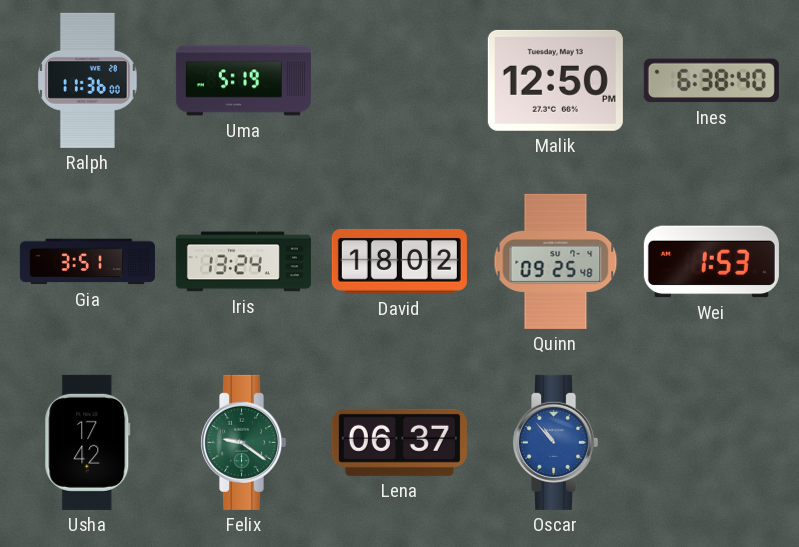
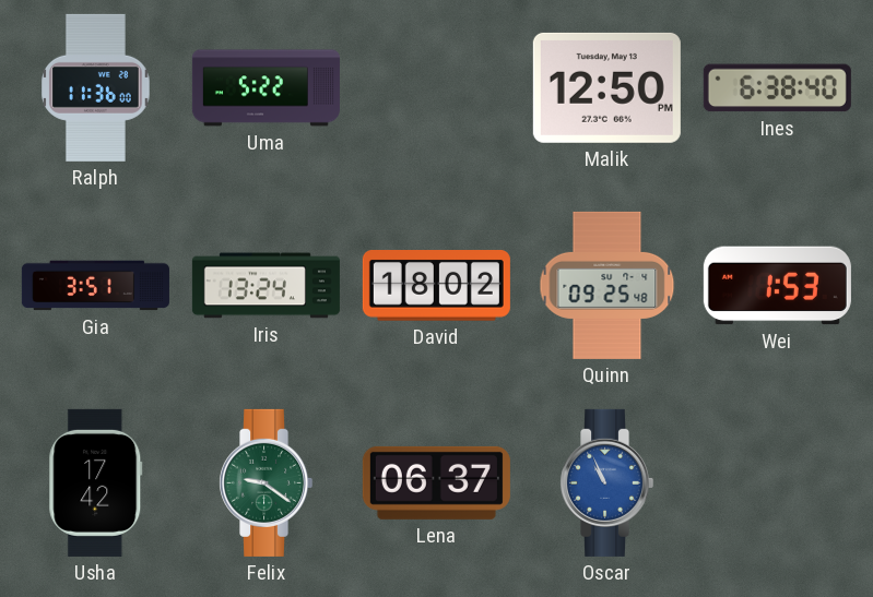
Uma: 5:19 -> 5:22 (266, 88)
Oscar: 10:53 -> 10:56 (607, 482)
